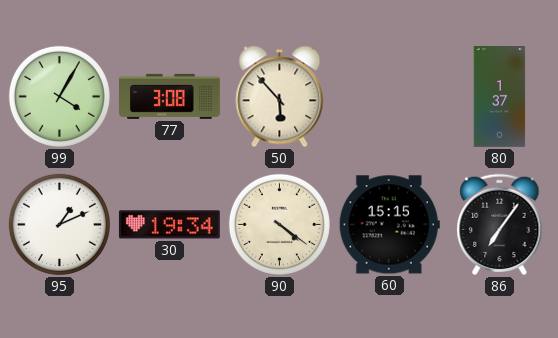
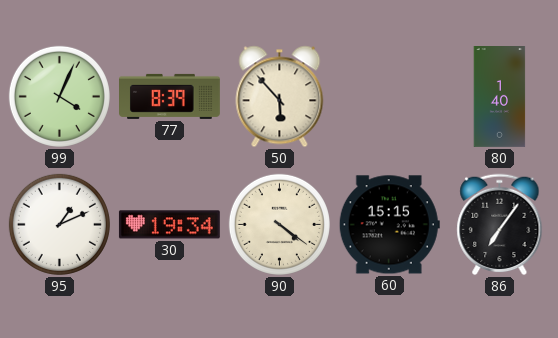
99: 4:05 -> 4:04 (59, 96)
77: 3:08 -> 8:39 (170, 96)
80: 1:37 -> 1:40 (500, 97)
